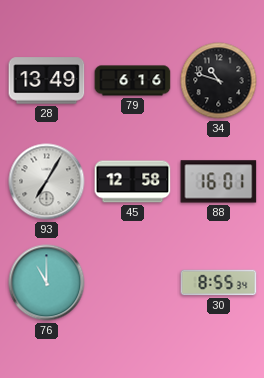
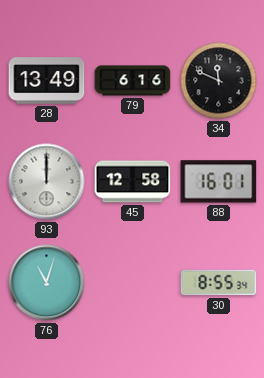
34: 10:48 -> 11:49 (219, 81)
93: 7:05 -> 12:00 (47, 182)
76: 11:00 -> 11:03 (47, 283)
